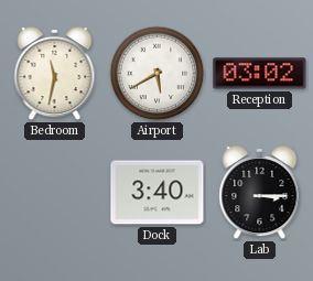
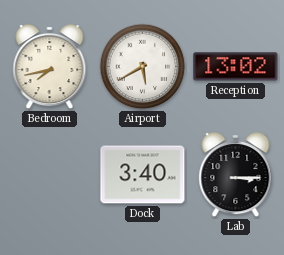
Bedroom: 11:32 -> 7:43 (50, 68)
Reception: 03:02 -> 13:02 (236, 67)
